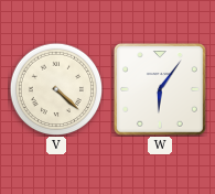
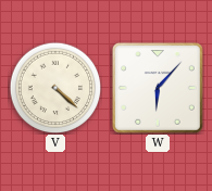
W: 6:06 -> 6:07 (158, 88)
